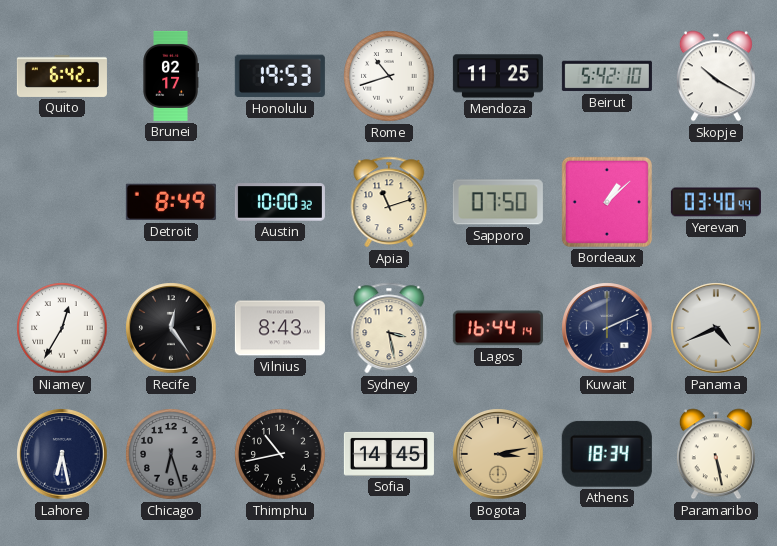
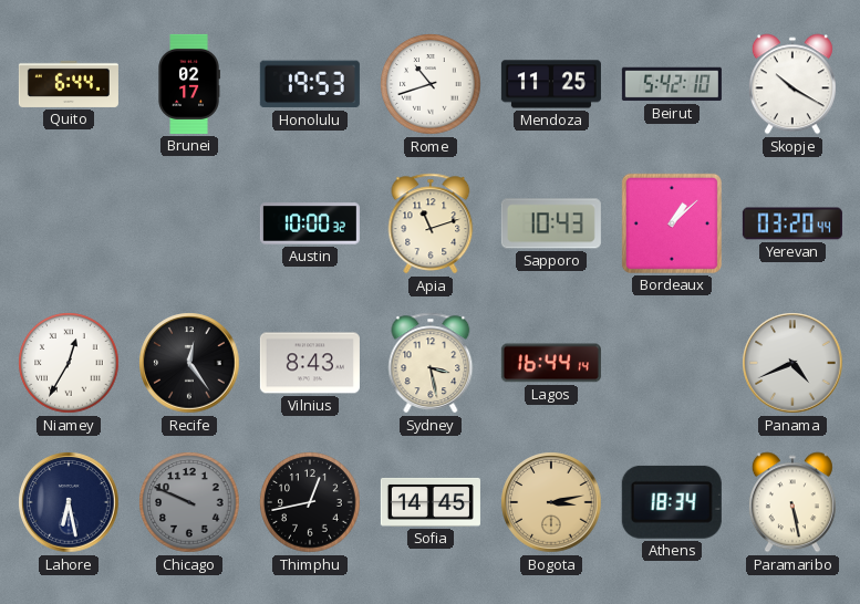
Quito: 6:42 -> 6:44 (69, 84)
Detroit: 8:49 -> none (171, 202)
Sapporo: 07:50 -> 10:43 (551, 223)
Yerevan: 03:40 -> 03:20 (792, 223)
Kuwait: 2:11 -> none (607, 328)
Chicago: 6:27 -> 9:49 (189, 502)
Thimphu: 10:43 -> 12:43 (310, 502)
